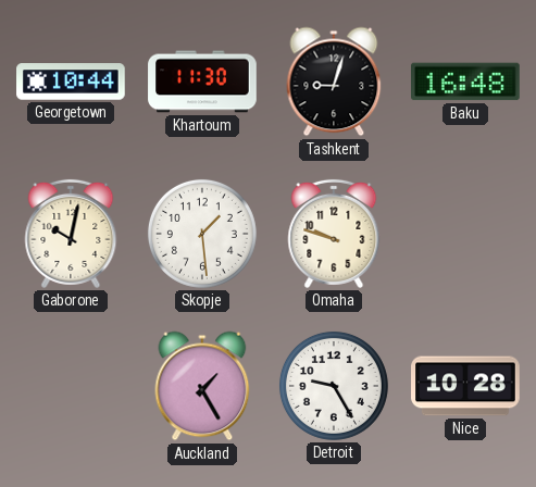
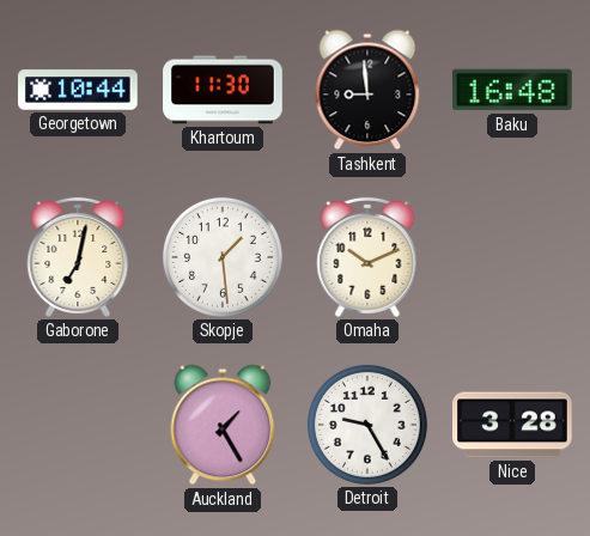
Tashkent: 9:03 -> 8:59 (367, 90)
Gaborone: 10:02 -> 7:02 (78, 257)
Omaha: 9:48 -> 10:11 (367, 257)
Nice: 10:28 -> 3:28 (512, 425)
